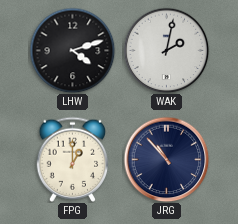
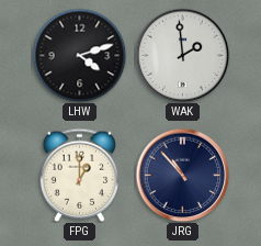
WAK: 2:02 -> 1:59 (182, 55)
